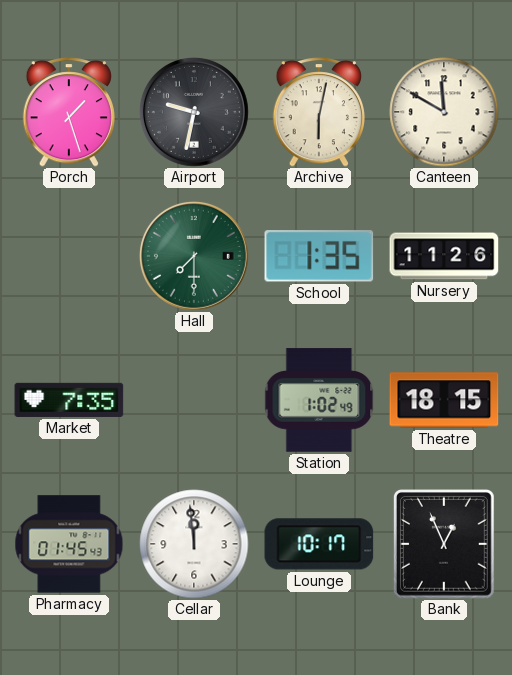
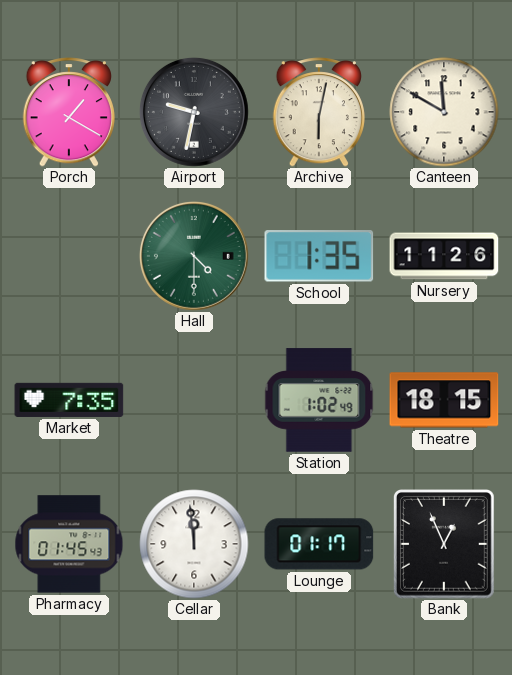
Porch: 1:27 -> 1:20 (68, 112)
Hall: 7:30 -> 4:30 (194, 256)
Lounge: 10:17 -> 01:17 (319, 544)
